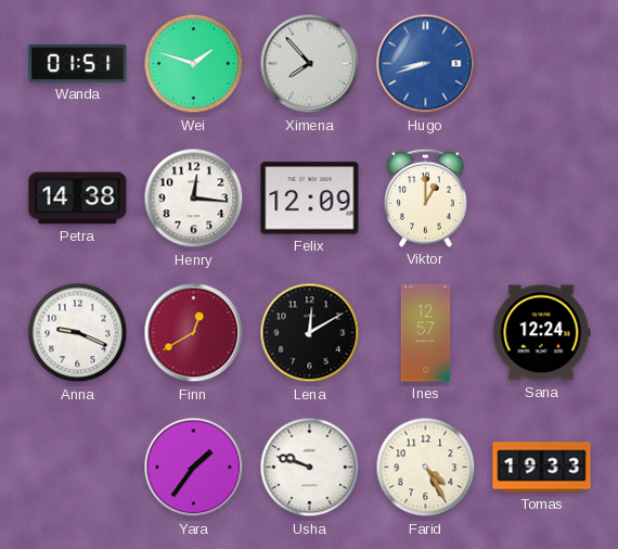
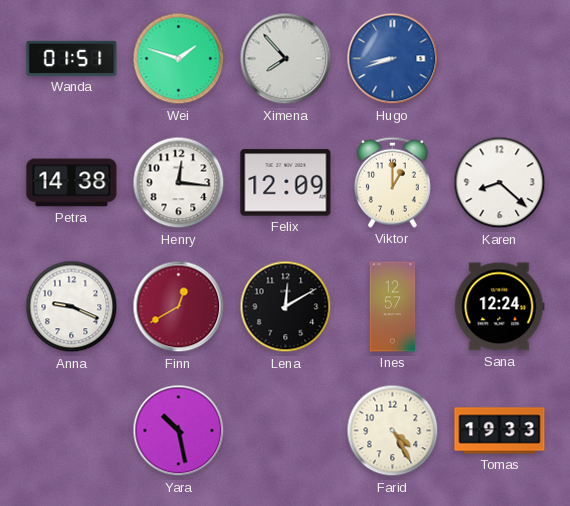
Karen: none -> 8:22 (500, 183)
Yara: 1:36 -> 10:28 (179, 431)
Usha: 9:48 -> none (310, 468)
